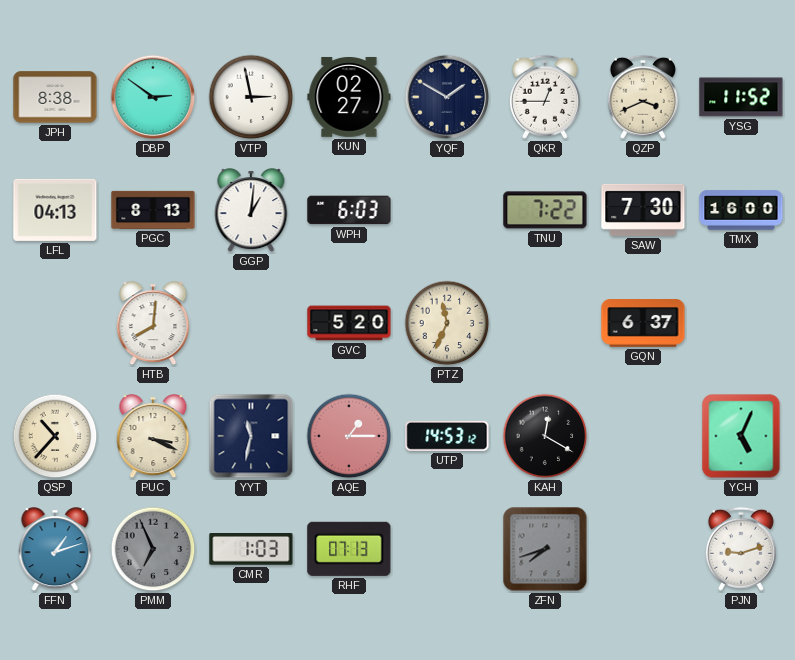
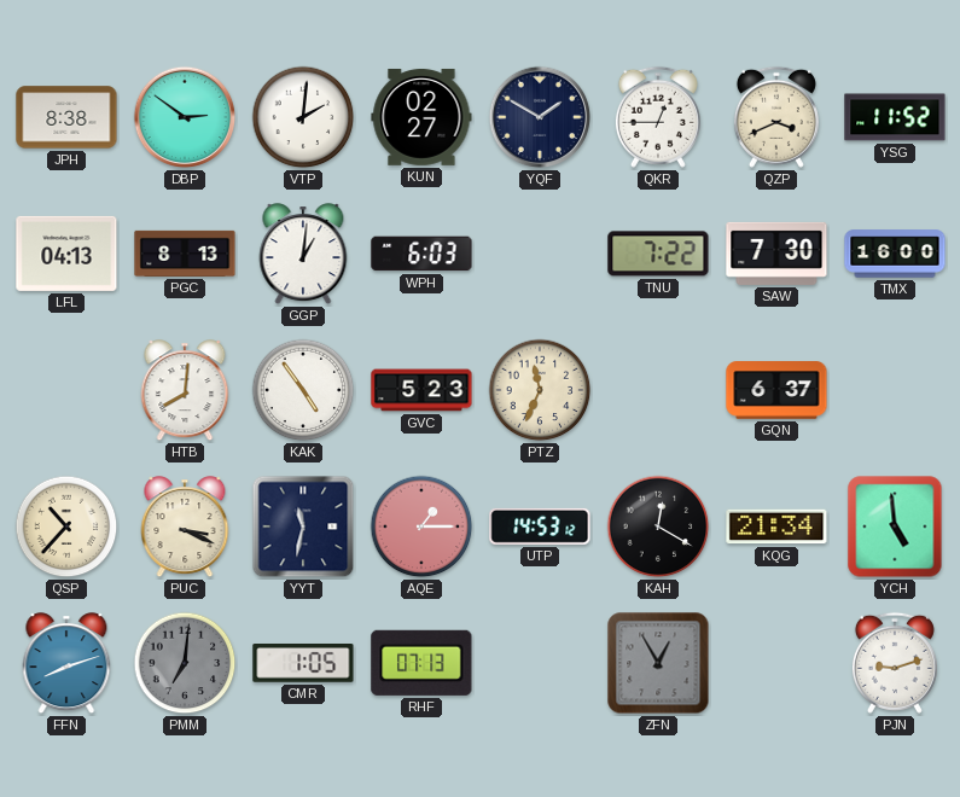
VTP: 2:58 -> 2:01 (303, 117)
KAK: none -> 4:54 (303, 390)
GVC: 5:20 -> 5:23 (421, 390)
KQG: none -> 21:34 (776, 527)
YCH: 5:04 -> 4:59 (895, 527)
FFN: 1:12 -> 8:12 (66, 664)
PMM: 6:56 -> 7:01 (185, 663)
CMR: 1:03 -> 1:05 (303, 663)
ZFN: 7:42 -> 12:55 (658, 663)
